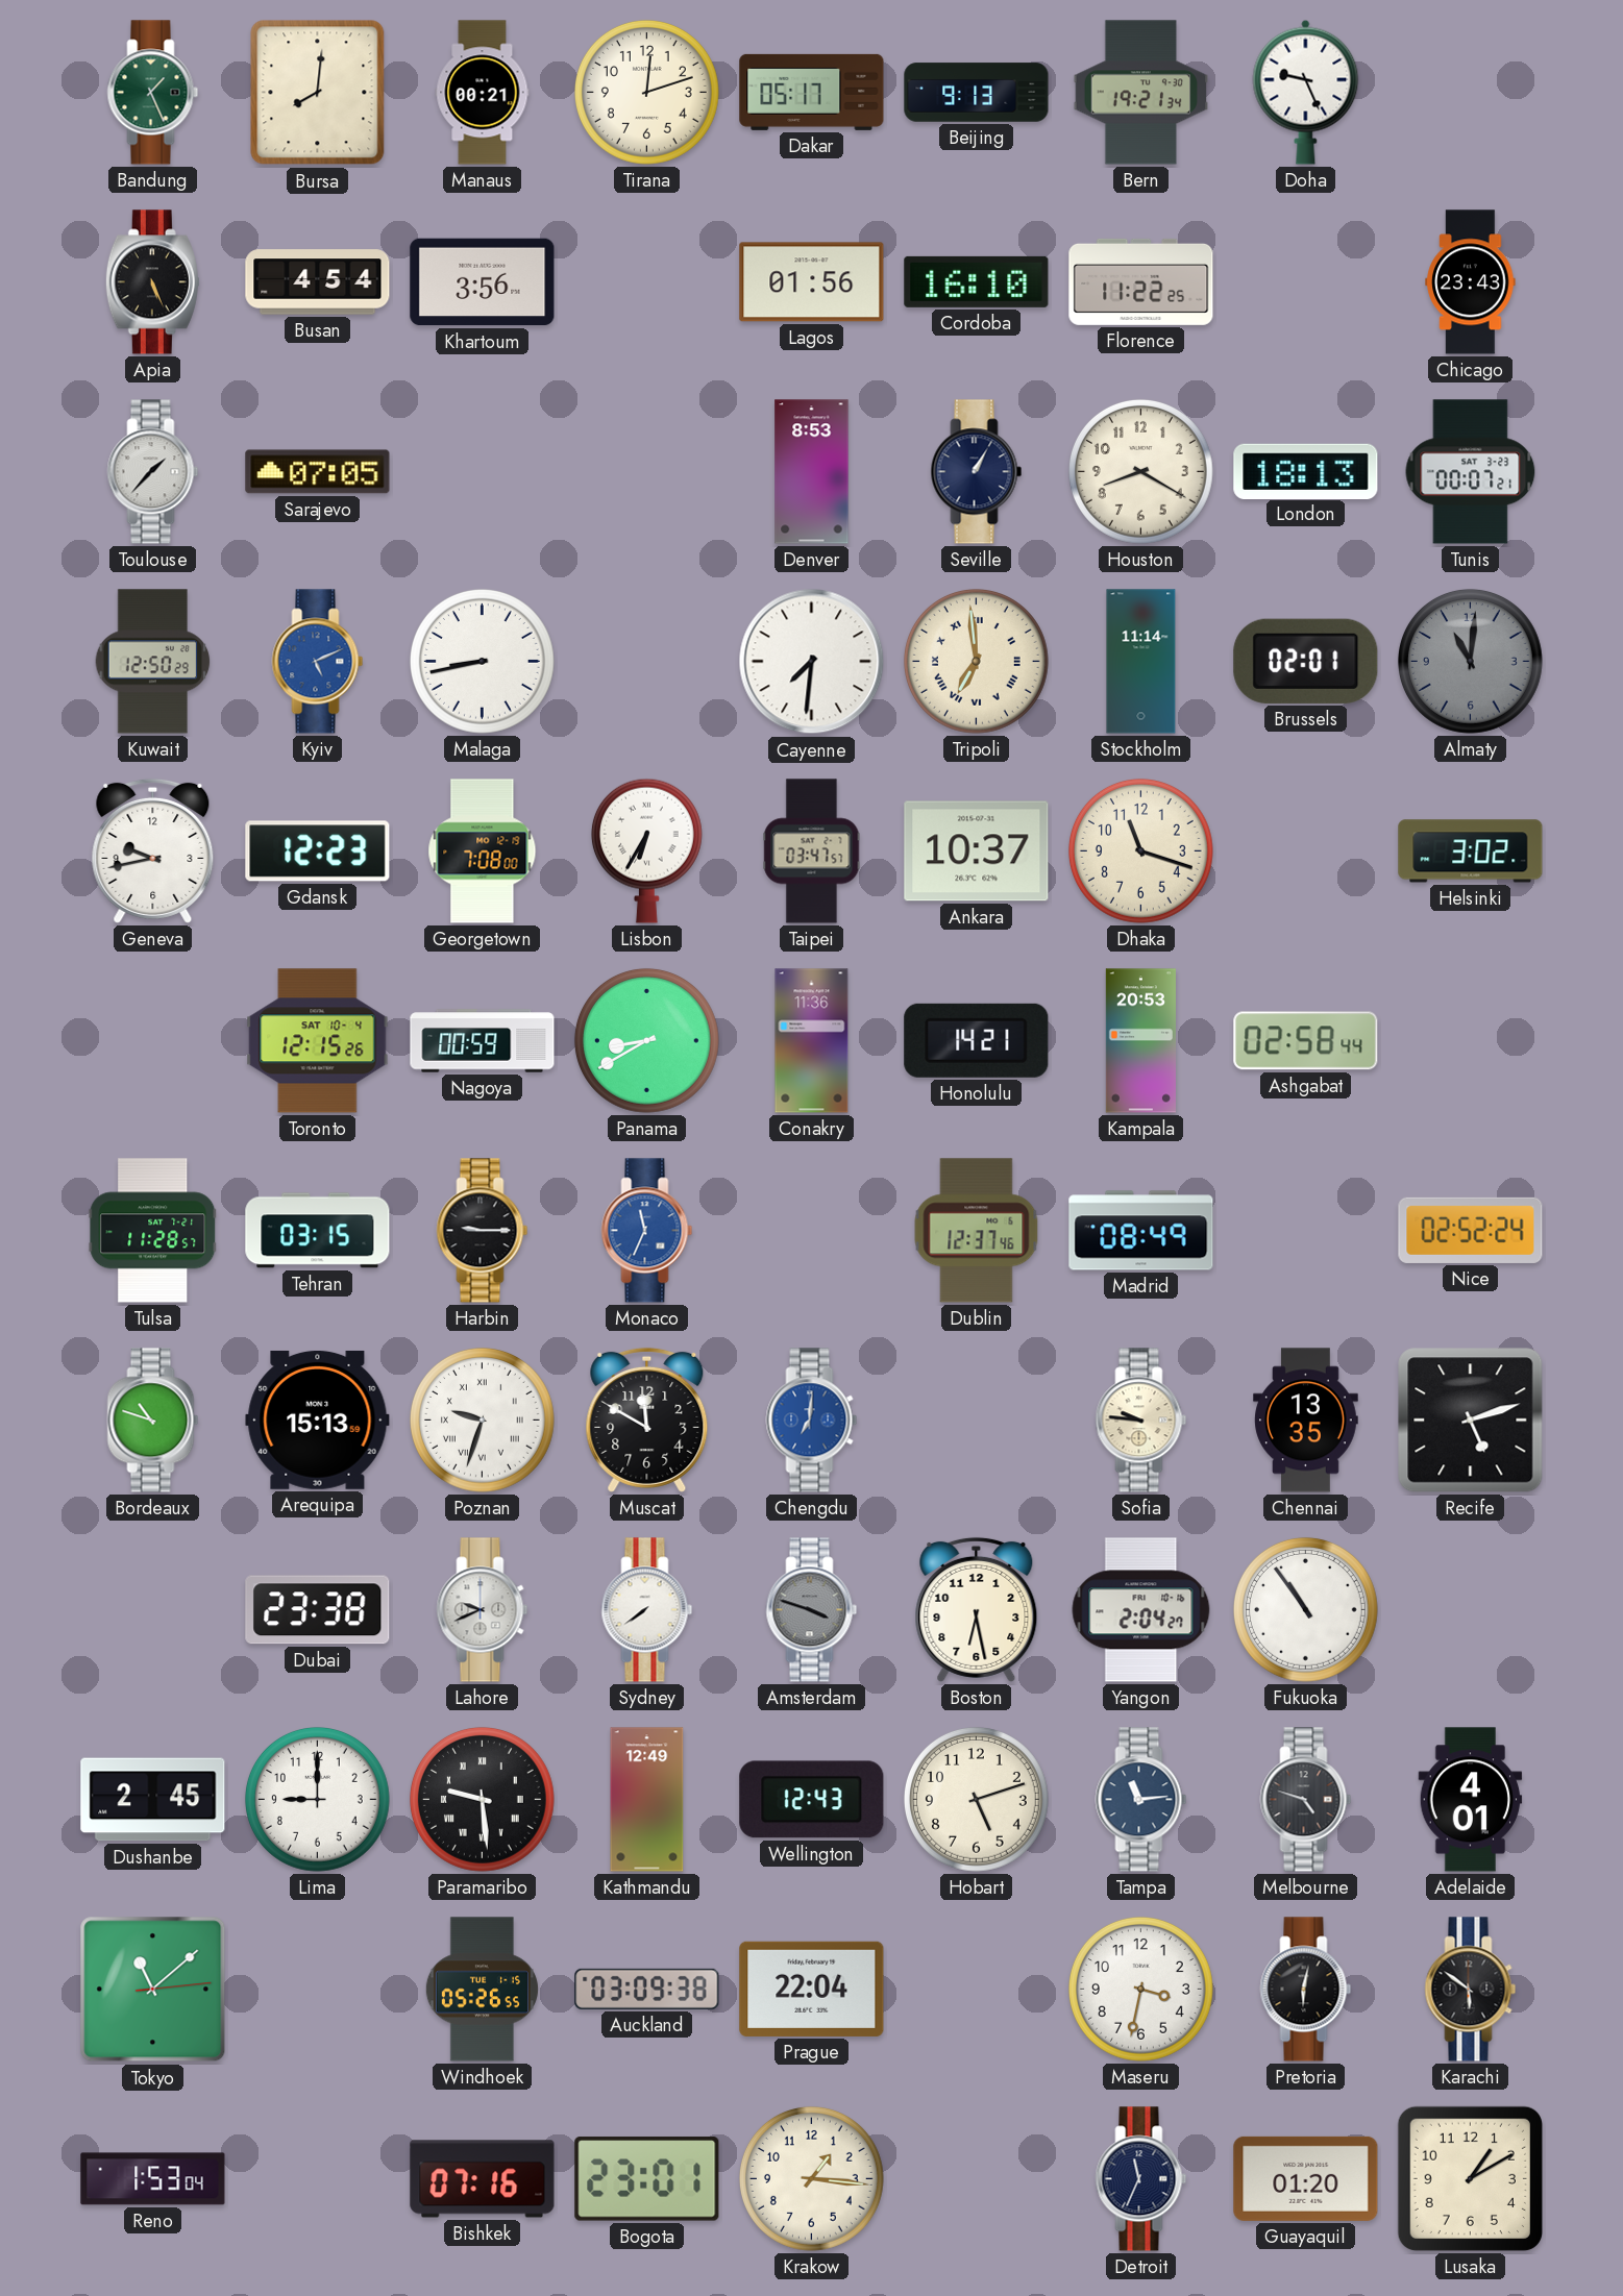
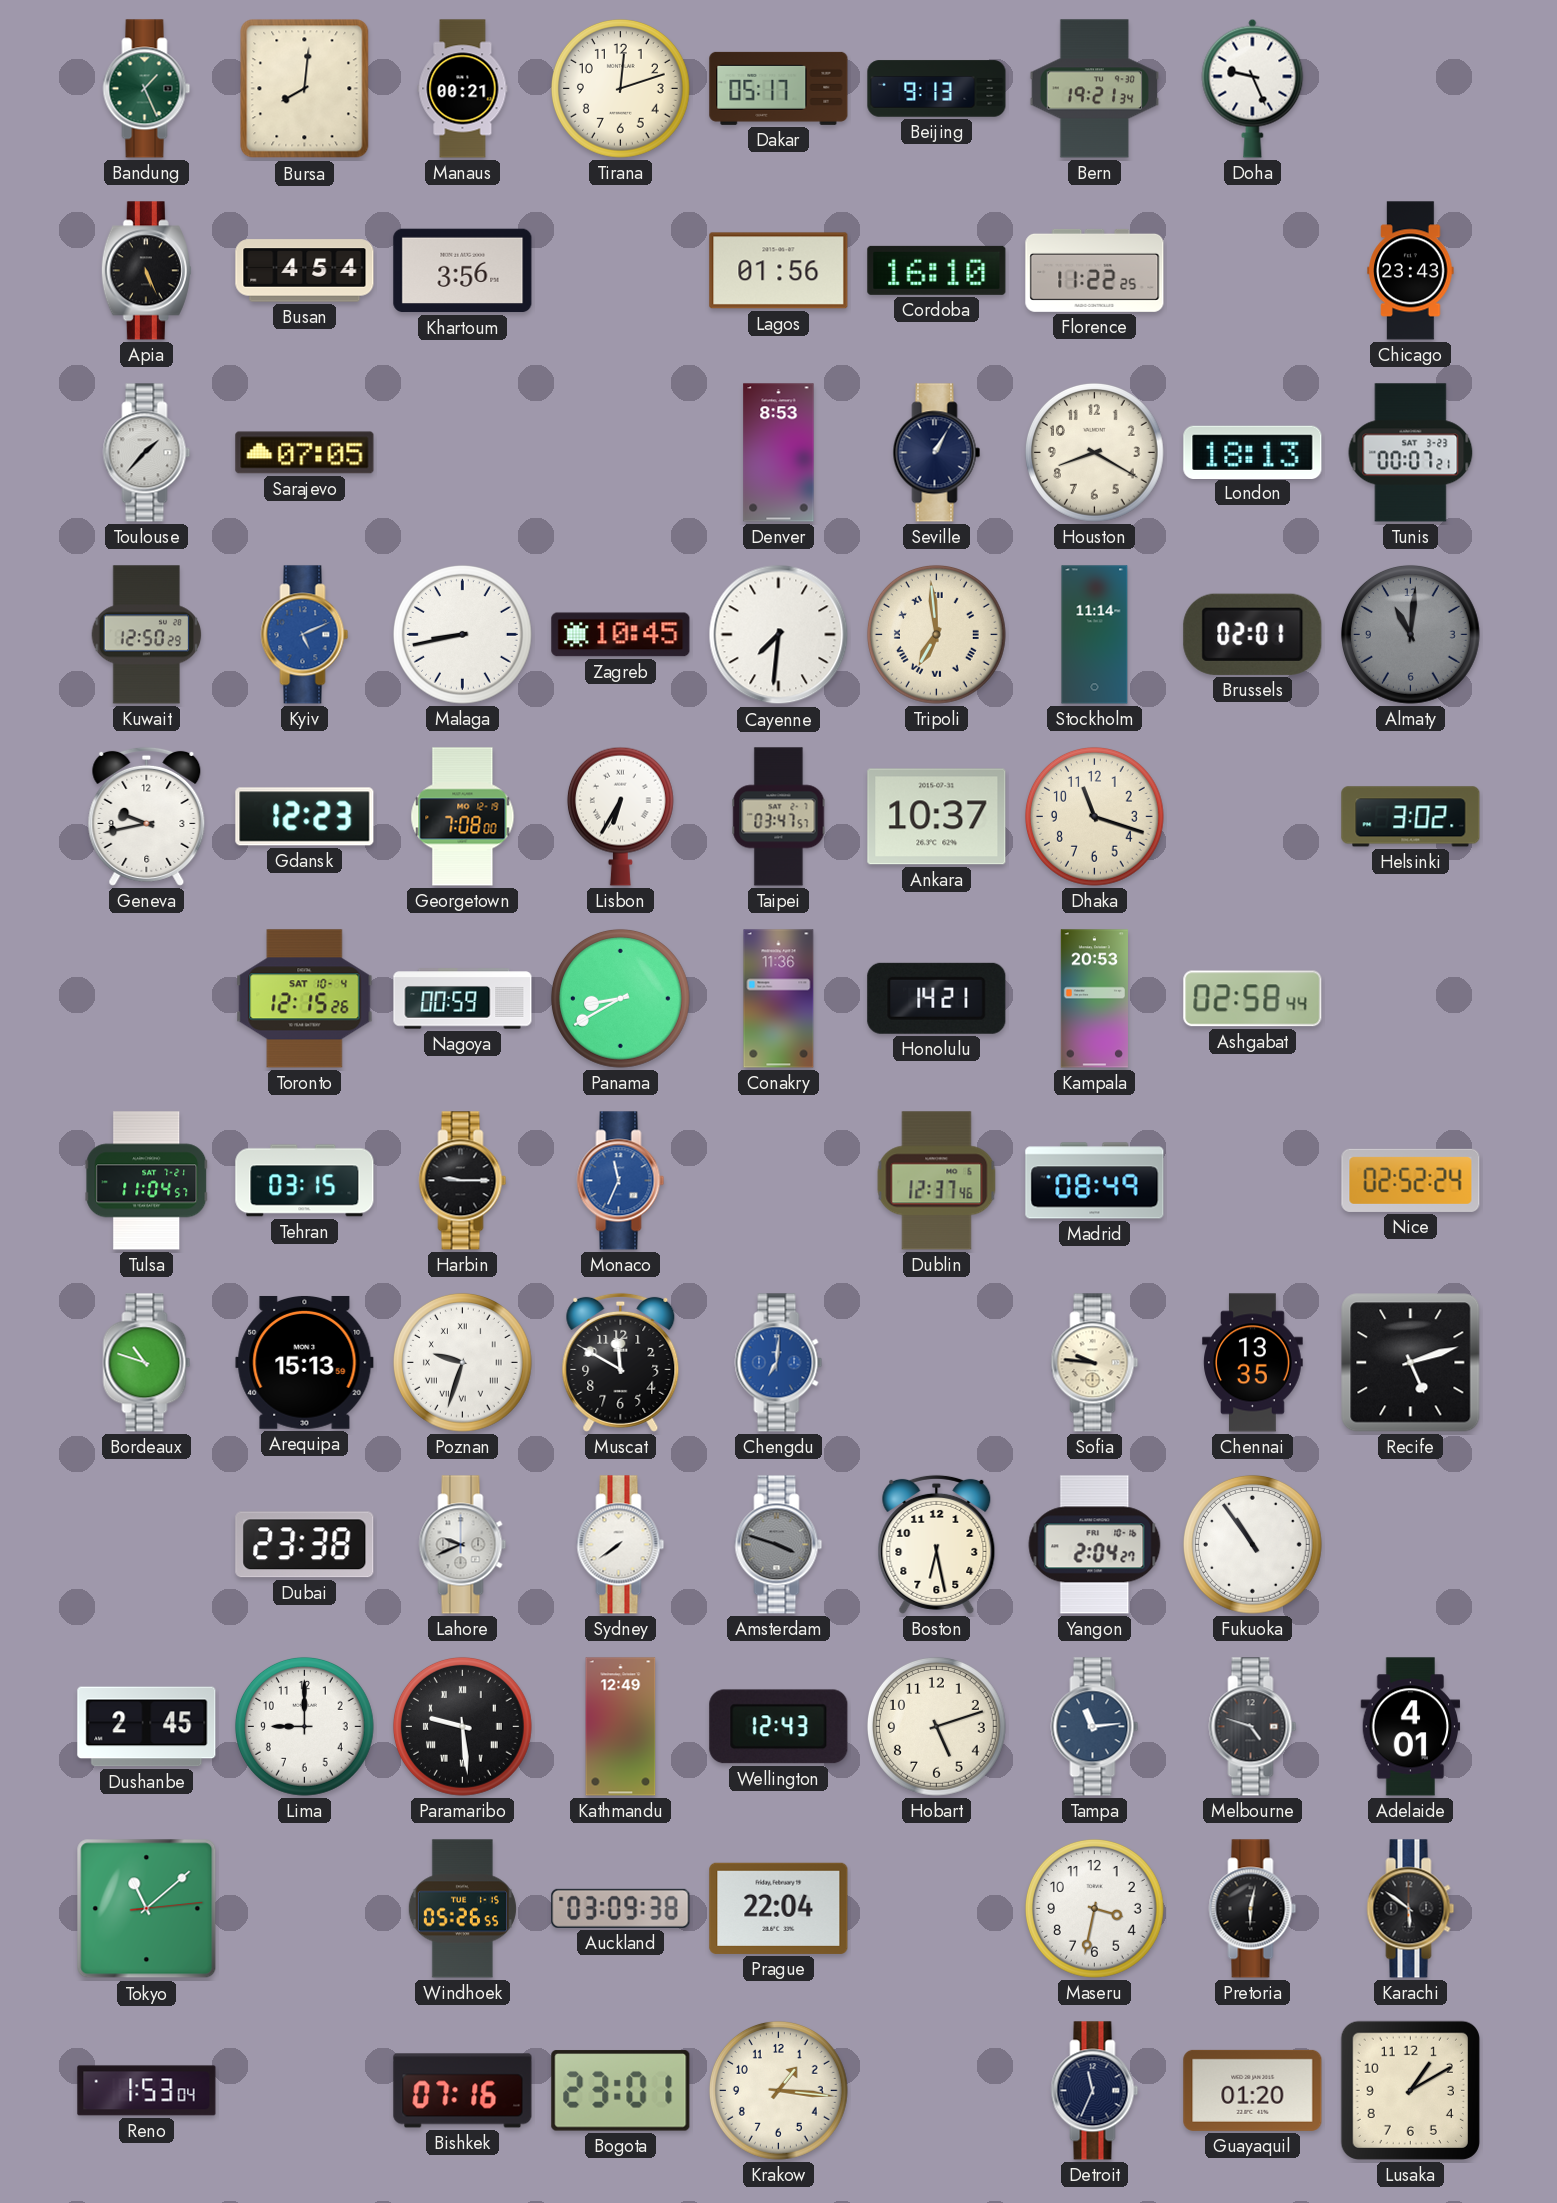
Zagreb: none -> 10:45 (621, 635)
Tulsa: 11:28 -> 11:04 (147, 1181)
